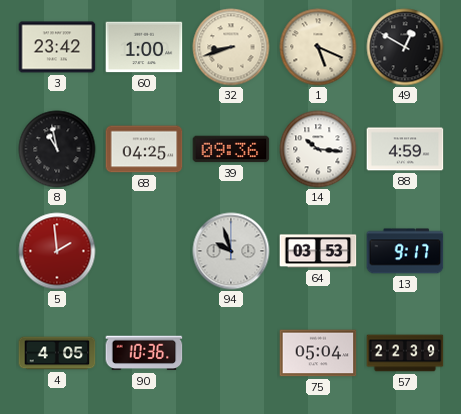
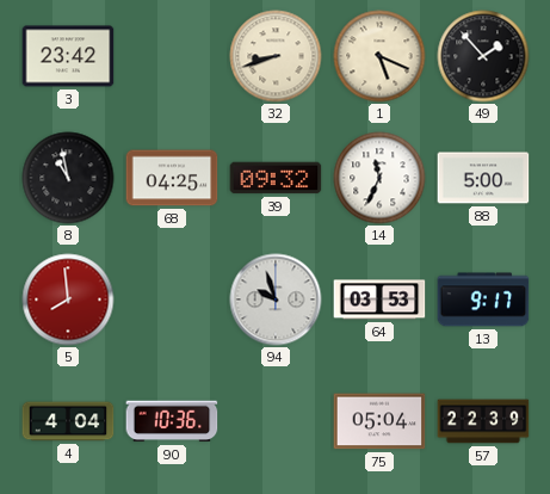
60: 1:00 -> none (144, 47)
49: 12:50 -> 1:53 (483, 56)
39: 09:36 -> 09:32 (276, 178)
14: 10:16 -> 11:34 (379, 178)
88: 4:59 -> 5:00 (483, 178)
5: 1:59 -> 7:59 (68, 300)
4: 4:05 -> 4:04 (68, 421)
